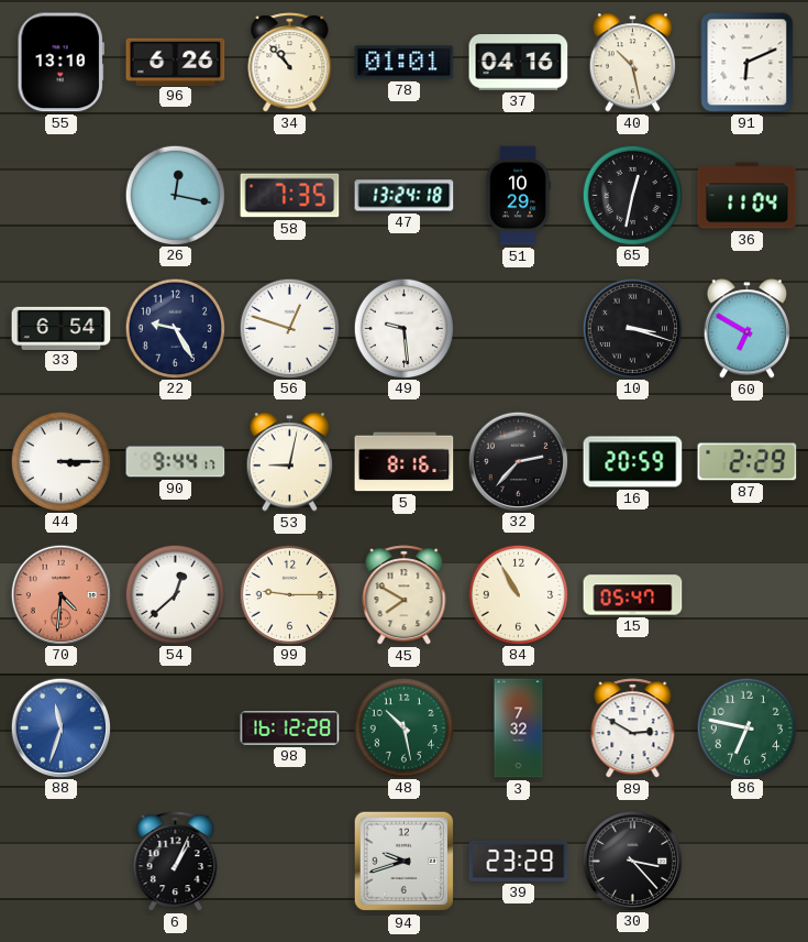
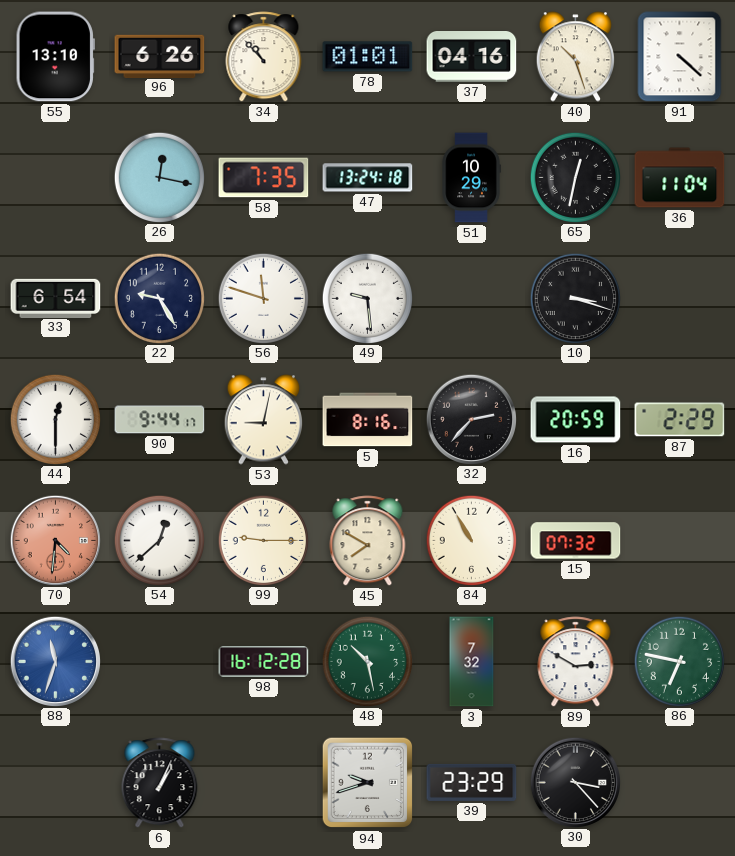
40: 10:28 -> 10:27 (575, 57)
91: 6:11 -> 4:22 (680, 57)
56: 12:48 -> 11:48 (263, 298)
60: 6:50 -> none (746, 329)
44: 3:15 -> 12:30 (55, 419)
15: 05:47 -> 07:32 (576, 541)
